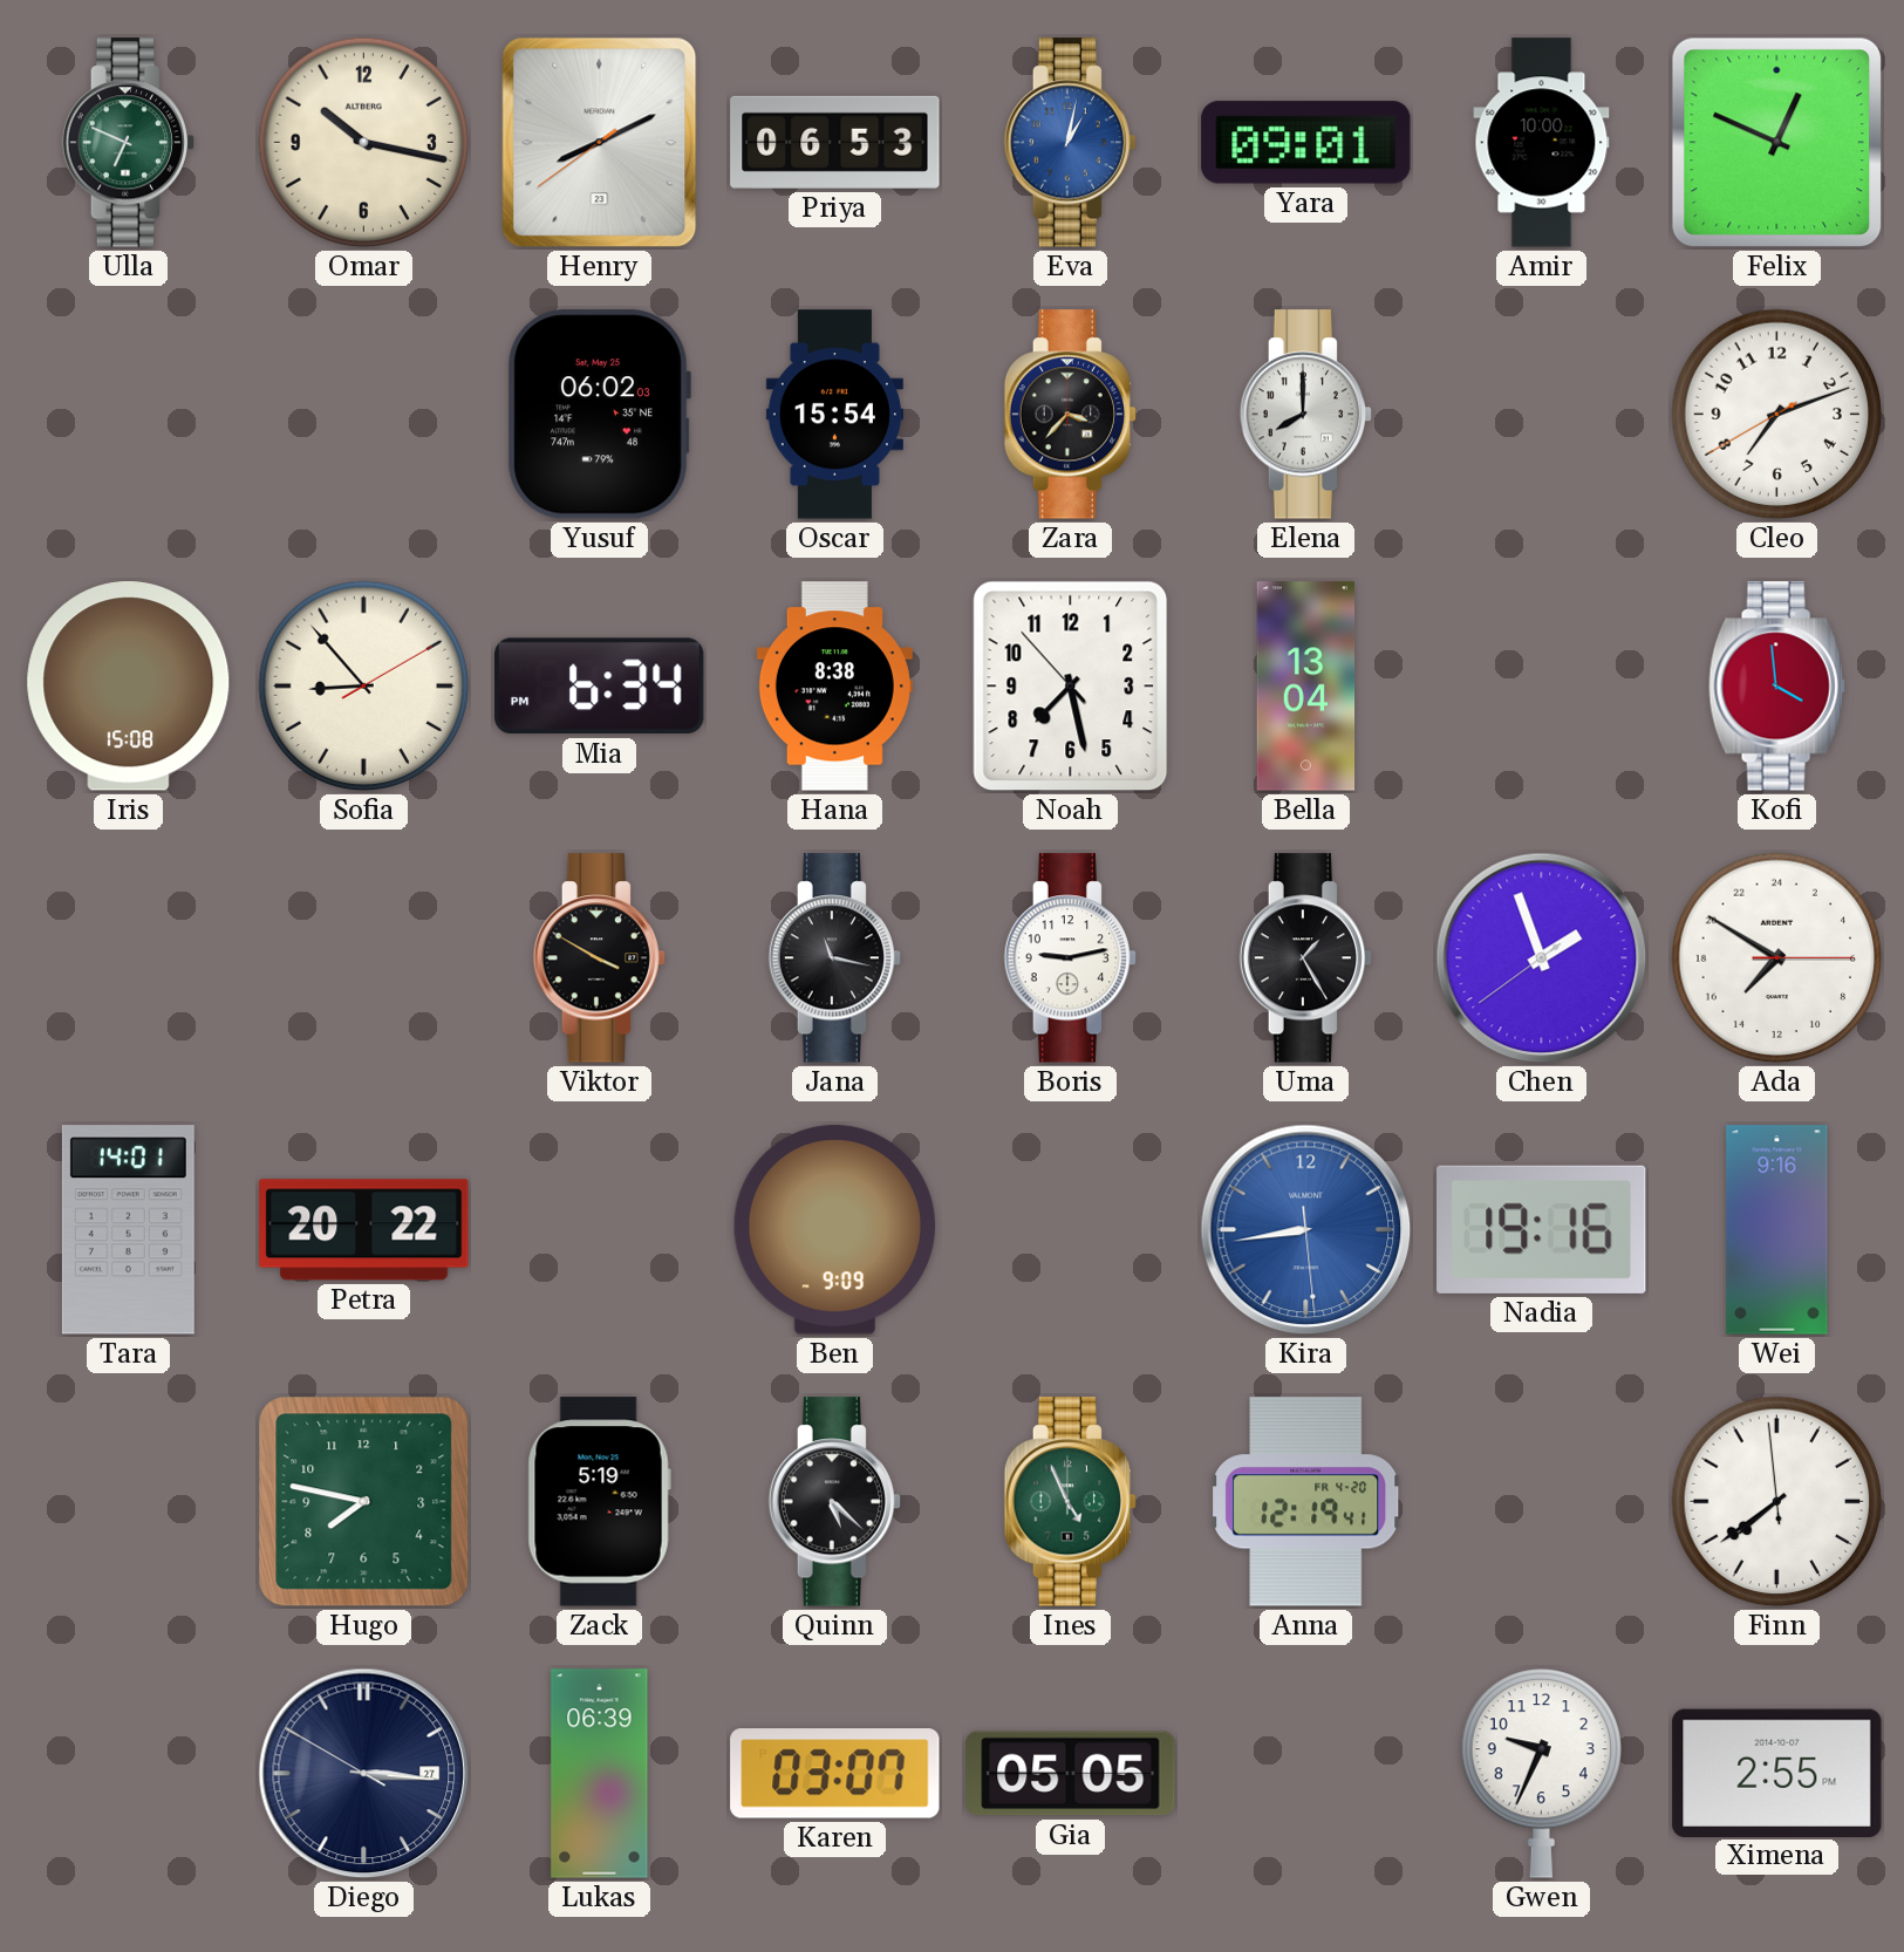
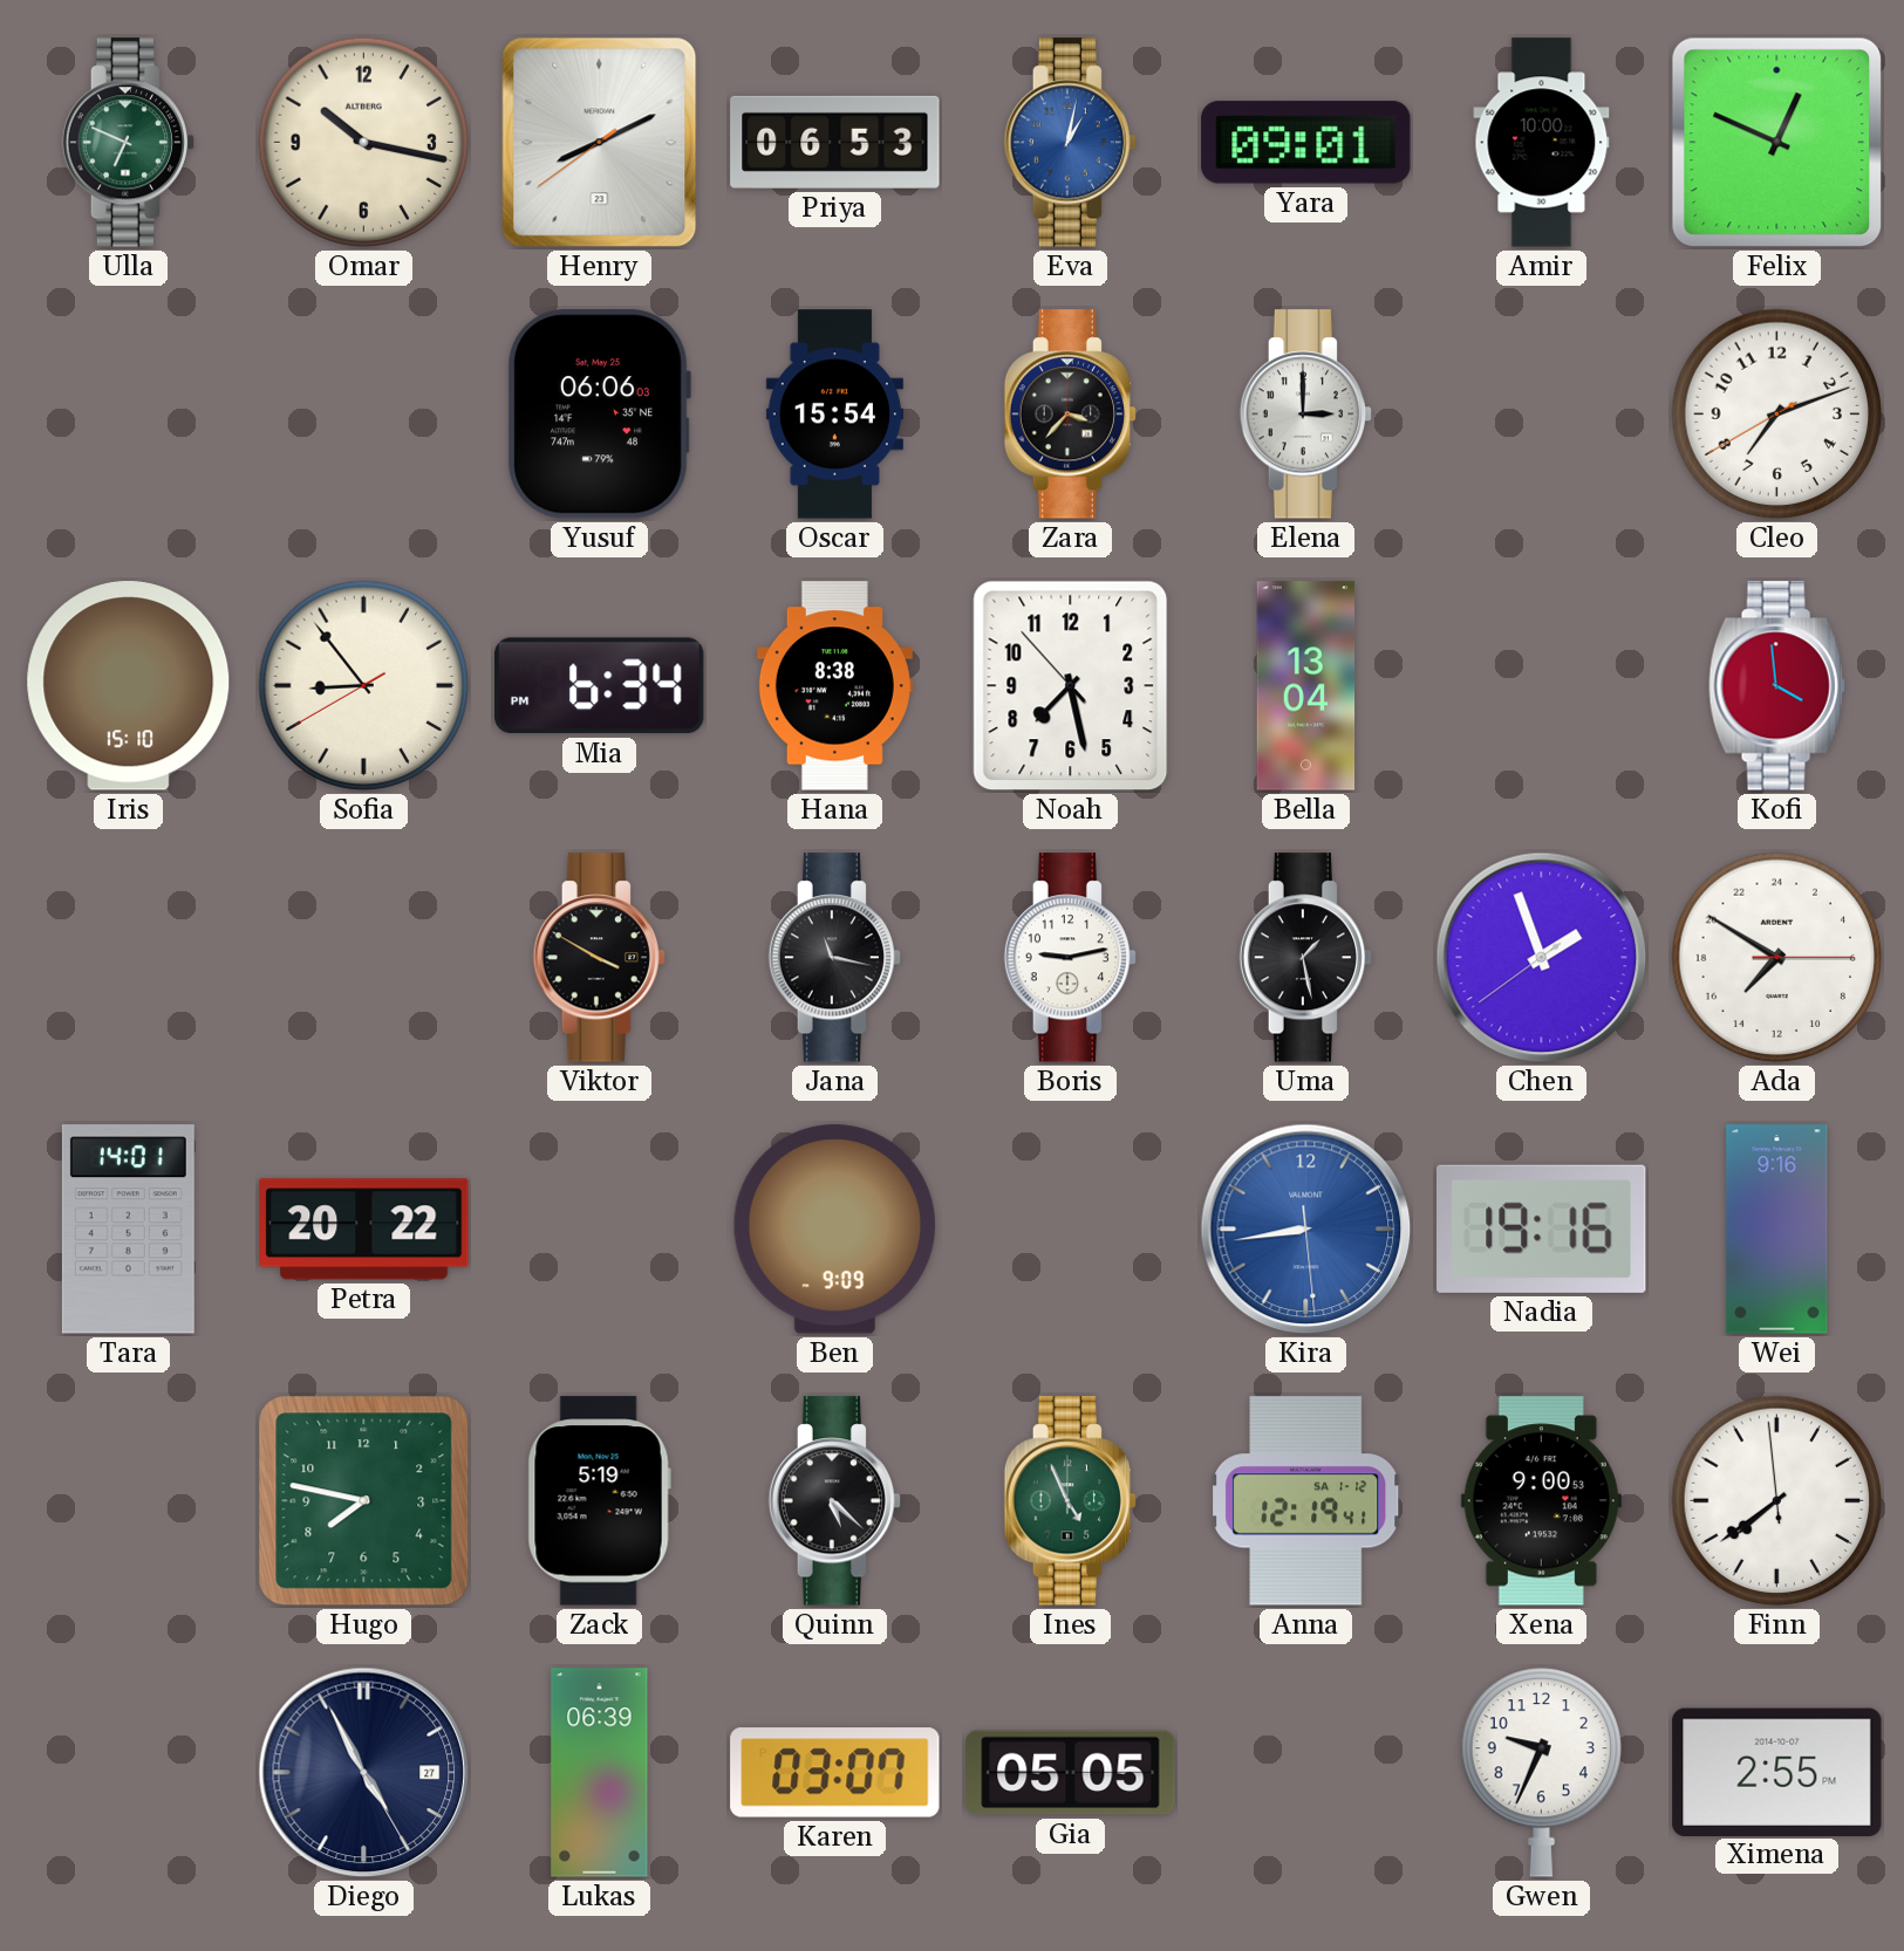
Yusuf: 06:02 -> 06:06 (599, 415)
Elena: 8:00 -> 3:00 (1306, 415)
Iris: 15:08 -> 15:10 (129, 686)
Sofia: 8:53:10 -> 8:53:40 (364, 686)
Uma: 1:25 -> 1:28 (1306, 958)
Anna date: FR 4-20 -> SA 1-12 (1306, 1501)
Xena: none -> 9:00 (1541, 1501)
Diego: 3:15 -> 4:55 (364, 1773)
